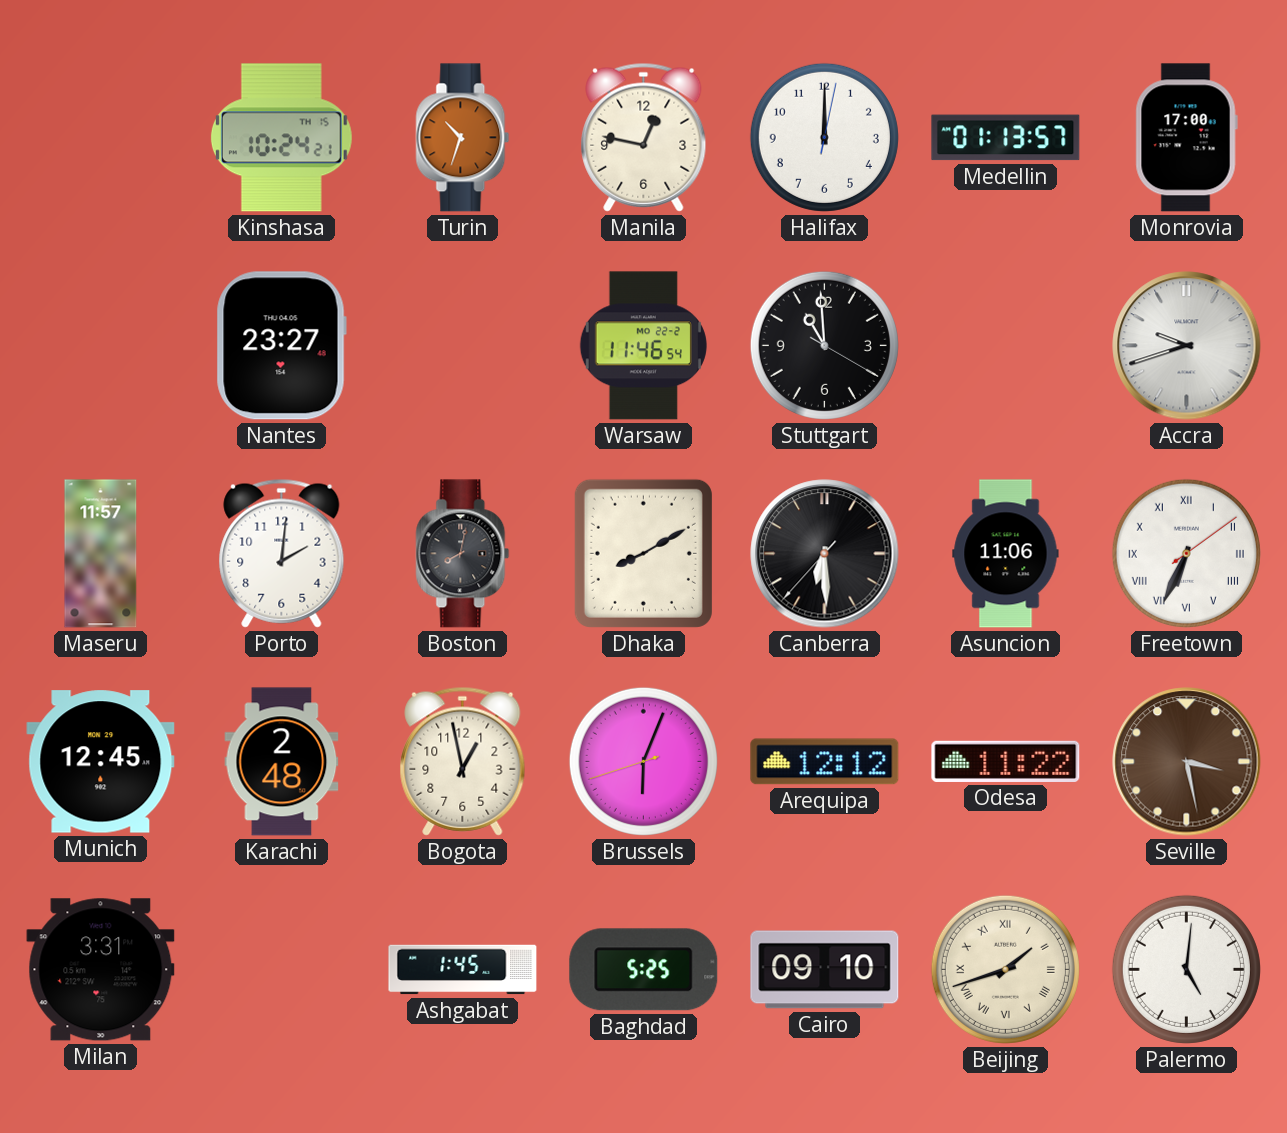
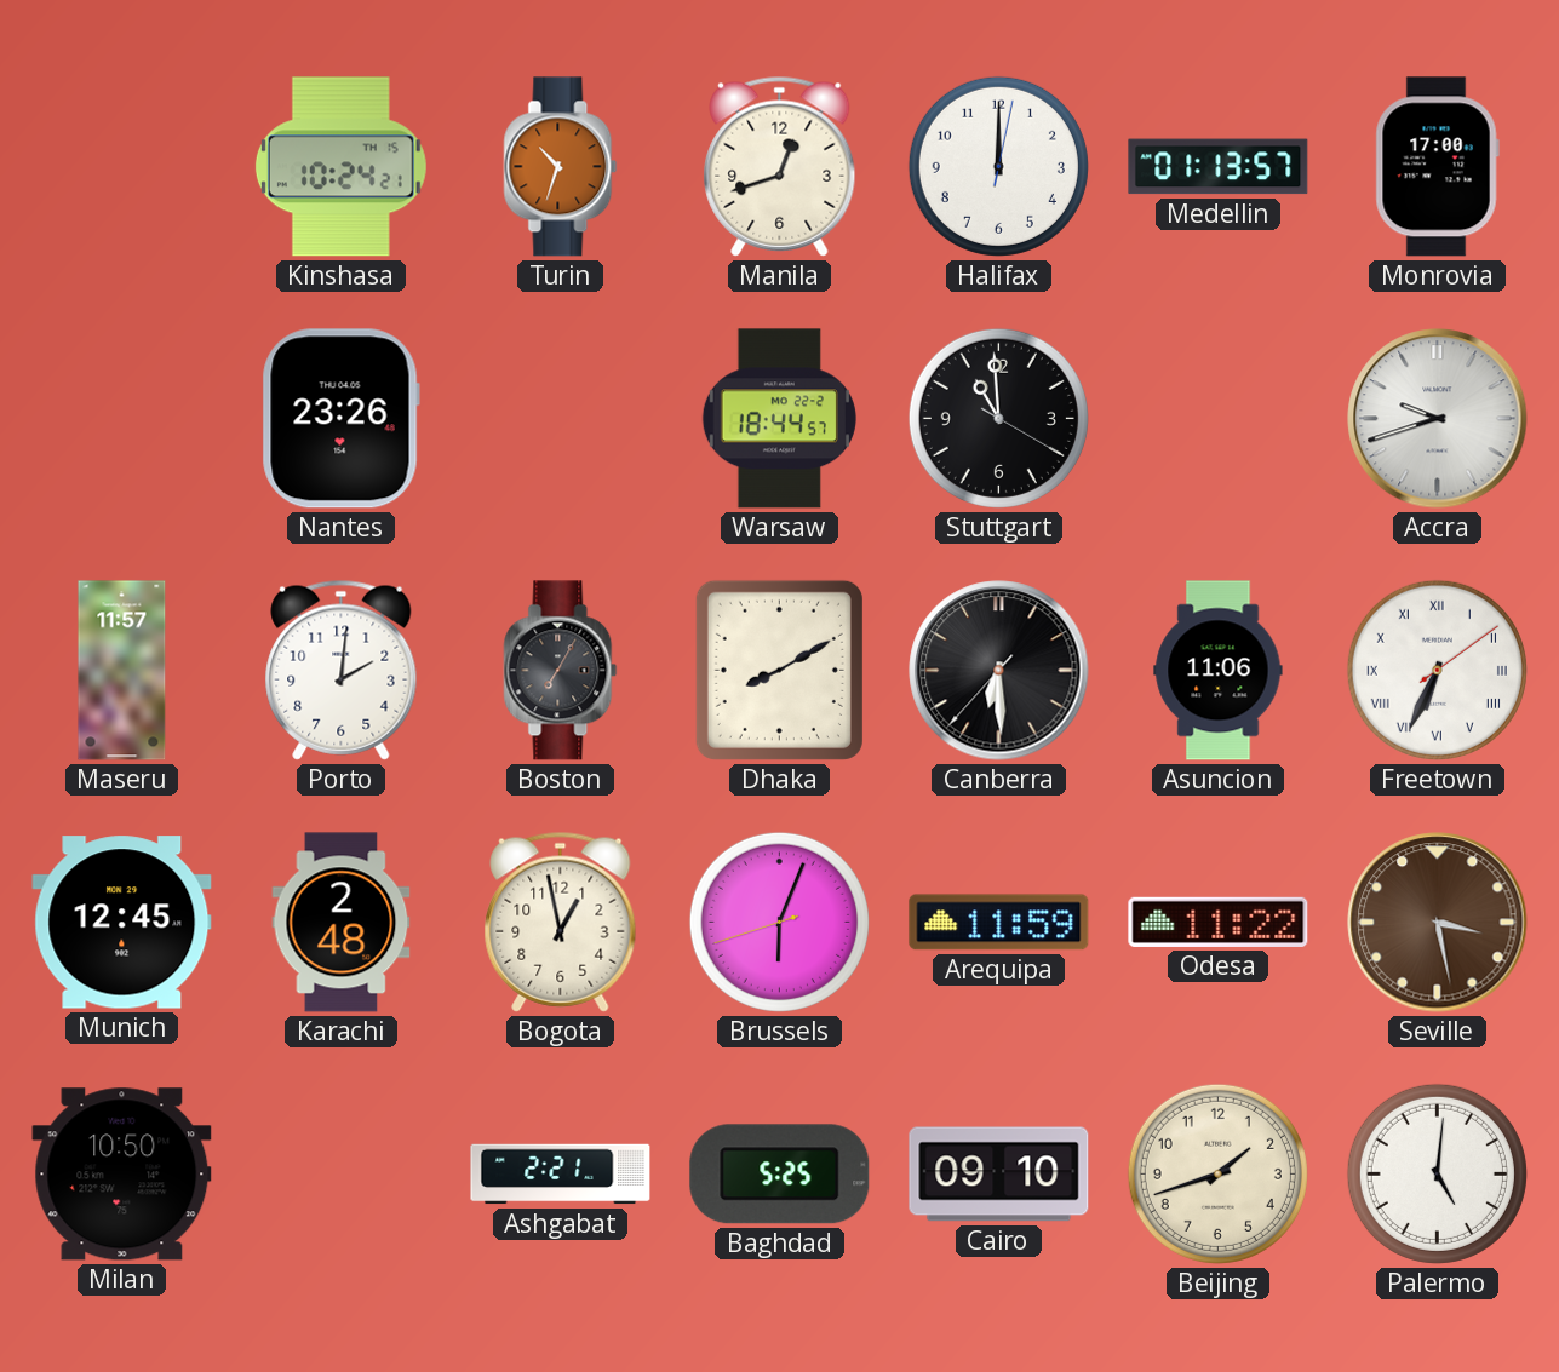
Manila: 12:47 -> 12:42 (780, 166)
Nantes: 23:27 -> 23:26 (340, 419)
Warsaw: 11:46 -> 18:44 (779, 419)
Boston: 8:02 -> 7:05 (561, 671)
Arequipa: 12:12 -> 11:59 (999, 923)
Milan: 3:31 -> 10:50 (122, 1175)
Ashgabat: 1:45 -> 2:21 (561, 1175)
Beijing numerals: Roman -> Arabic (1217, 1173)
